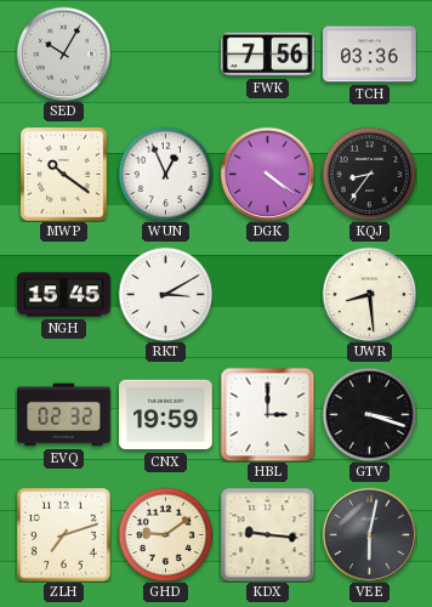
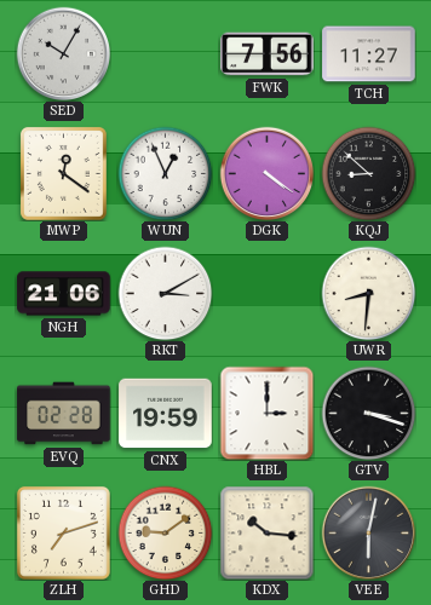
TCH: 03:36 -> 11:27 (369, 54)
MWP: 10:21 -> 12:21 (63, 173)
KQJ: 8:36 -> 8:52 (368, 173)
NGH: 15:45 -> 21:06 (64, 294)
UWR: 8:29 -> 8:31 (368, 293)
EVQ: 02:32 -> 02:28 (64, 414)
KDX: 9:16 -> 10:16 (266, 532)
